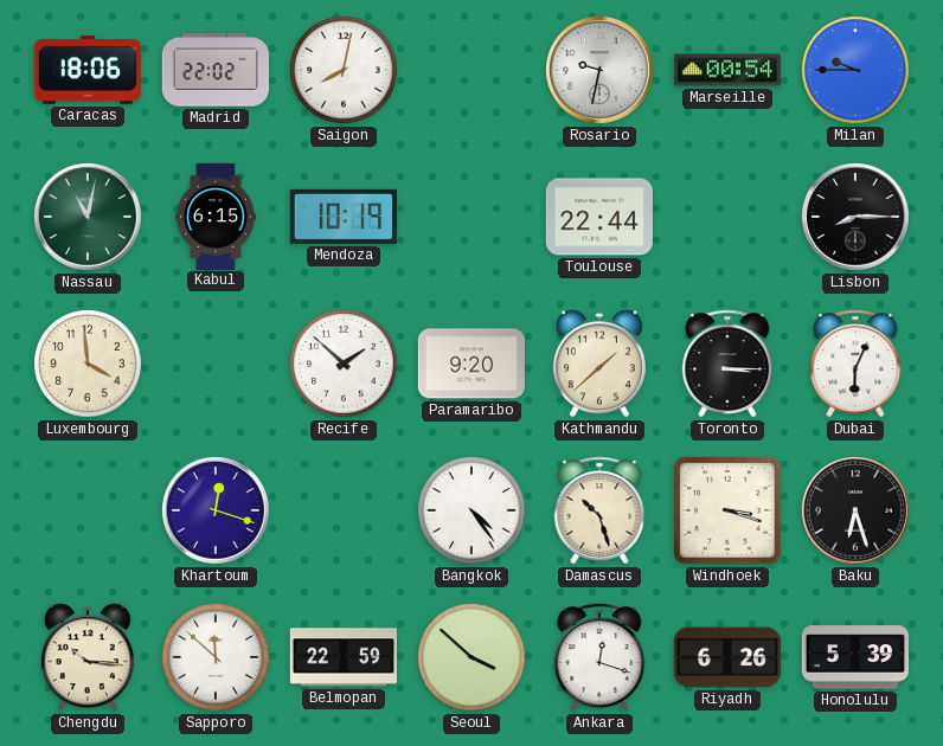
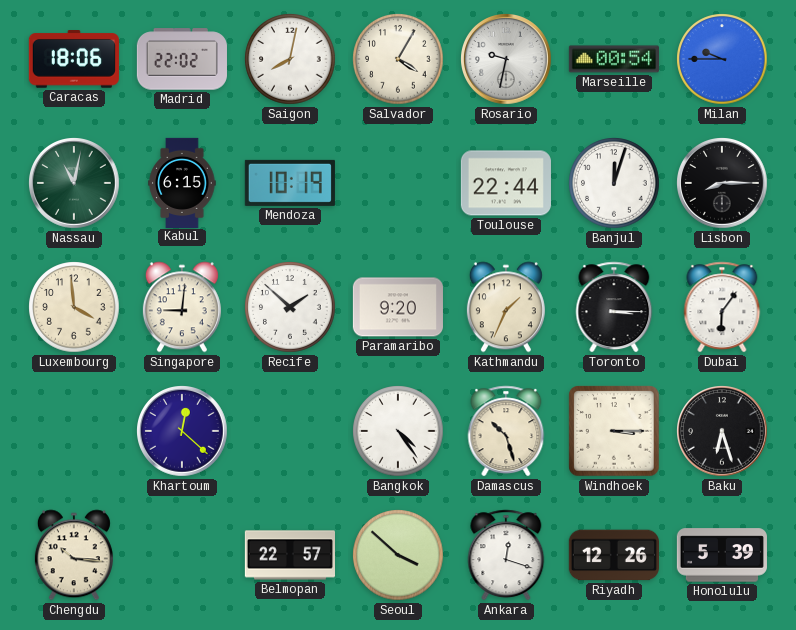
Salvador: none -> 4:05 (398, 59)
Banjul: none -> 12:03 (614, 183)
Singapore: none -> 9:01 (182, 307)
Kathmandu: 1:38 -> 1:34 (506, 307)
Dubai: 6:04 -> 6:06 (722, 307)
Khartoum: 12:18 -> 12:22 (183, 432)
Windhoek: 3:18 -> 3:15 (614, 431)
Sapporo: 11:52 -> none (216, 657)
Belmopan: 22:59 -> 22:57 (289, 555)
Riyadh: 6:26 -> 12:26 (614, 555)
